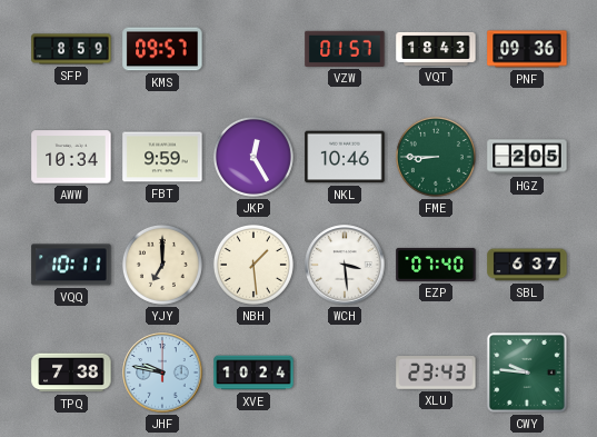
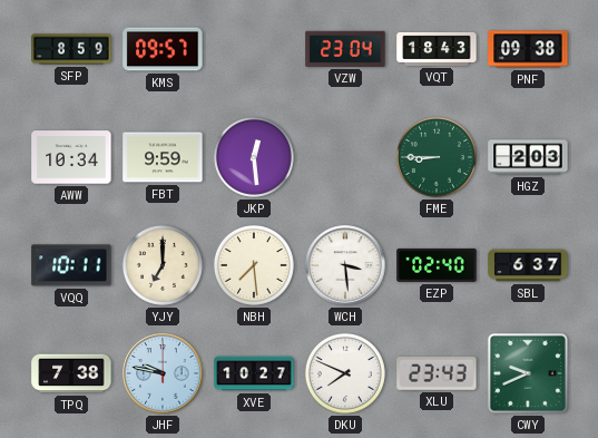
VZW: 01:57 -> 23:04 (345, 49)
PNF: 09:36 -> 09:38 (528, 49)
JKP: 12:25 -> 12:29 (254, 157)
NKL: 10:46 -> none (345, 157)
HGZ: 2:05 -> 2:03 (528, 157)
NBH: 1:29 -> 7:29 (254, 265)
EZP: 07:40 -> 02:40 (437, 265)
XVE: 10:24 -> 10:27 (254, 373)
DKU: none -> 7:49 (345, 373)
CWY: 9:46 -> 9:41 (528, 373)
